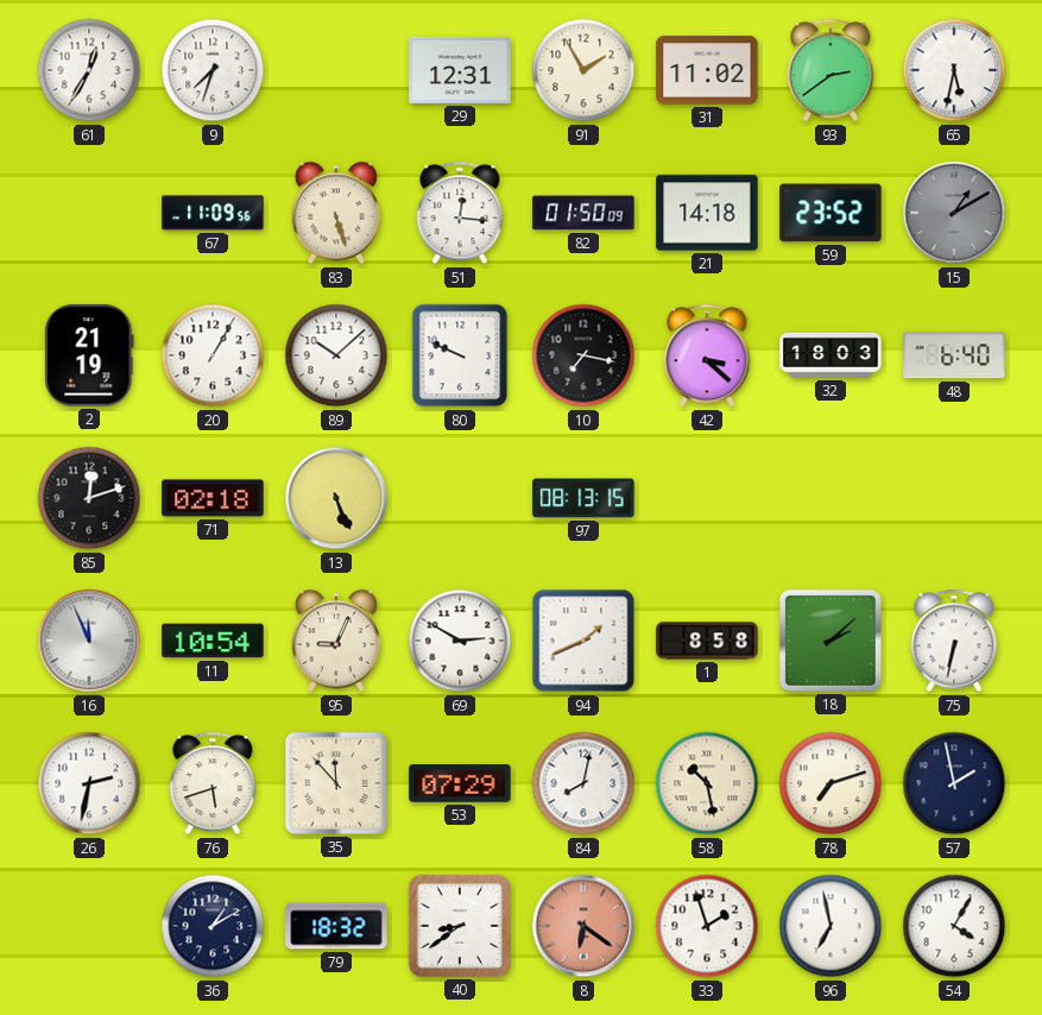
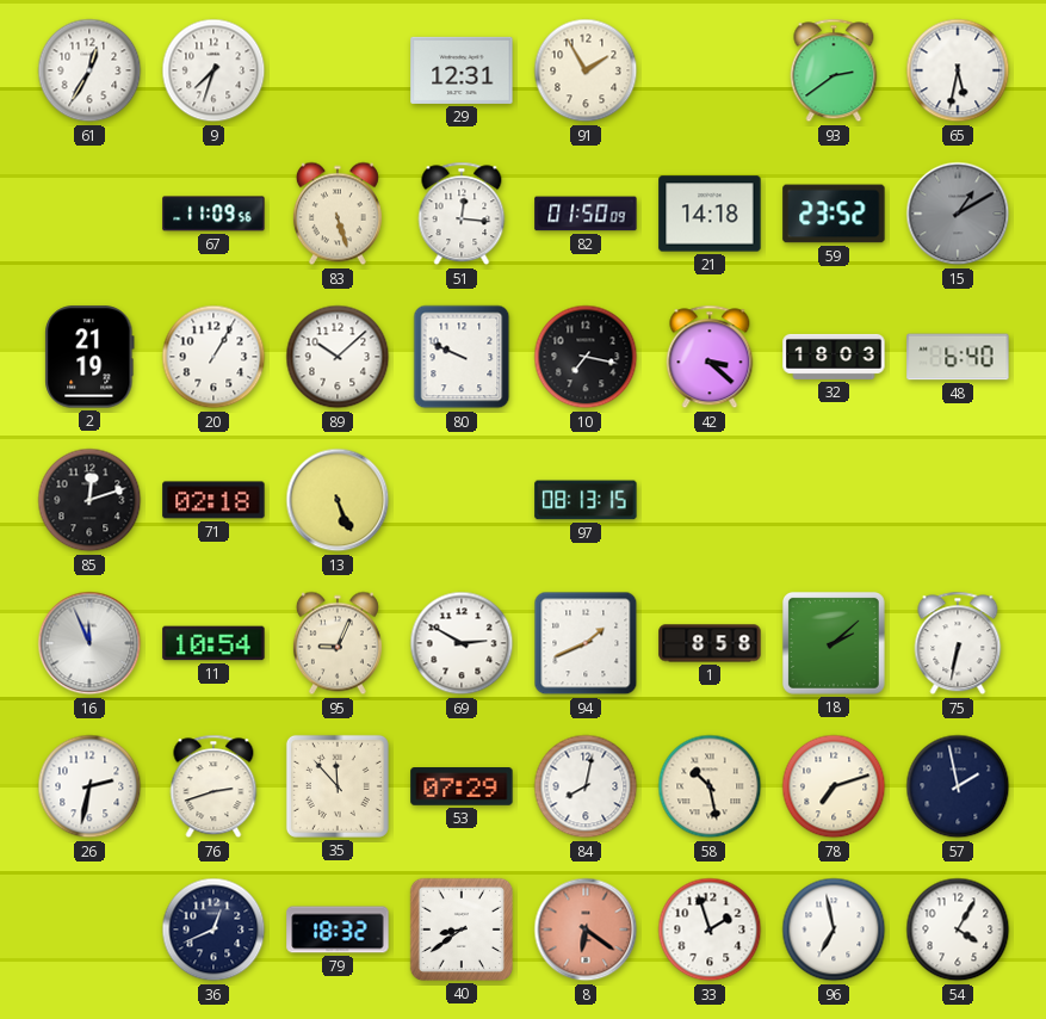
31: 11:02 -> none (707, 70)
76: 5:42 -> 2:42 (213, 786)
36: 1:10 -> 12:41 (213, 930)
